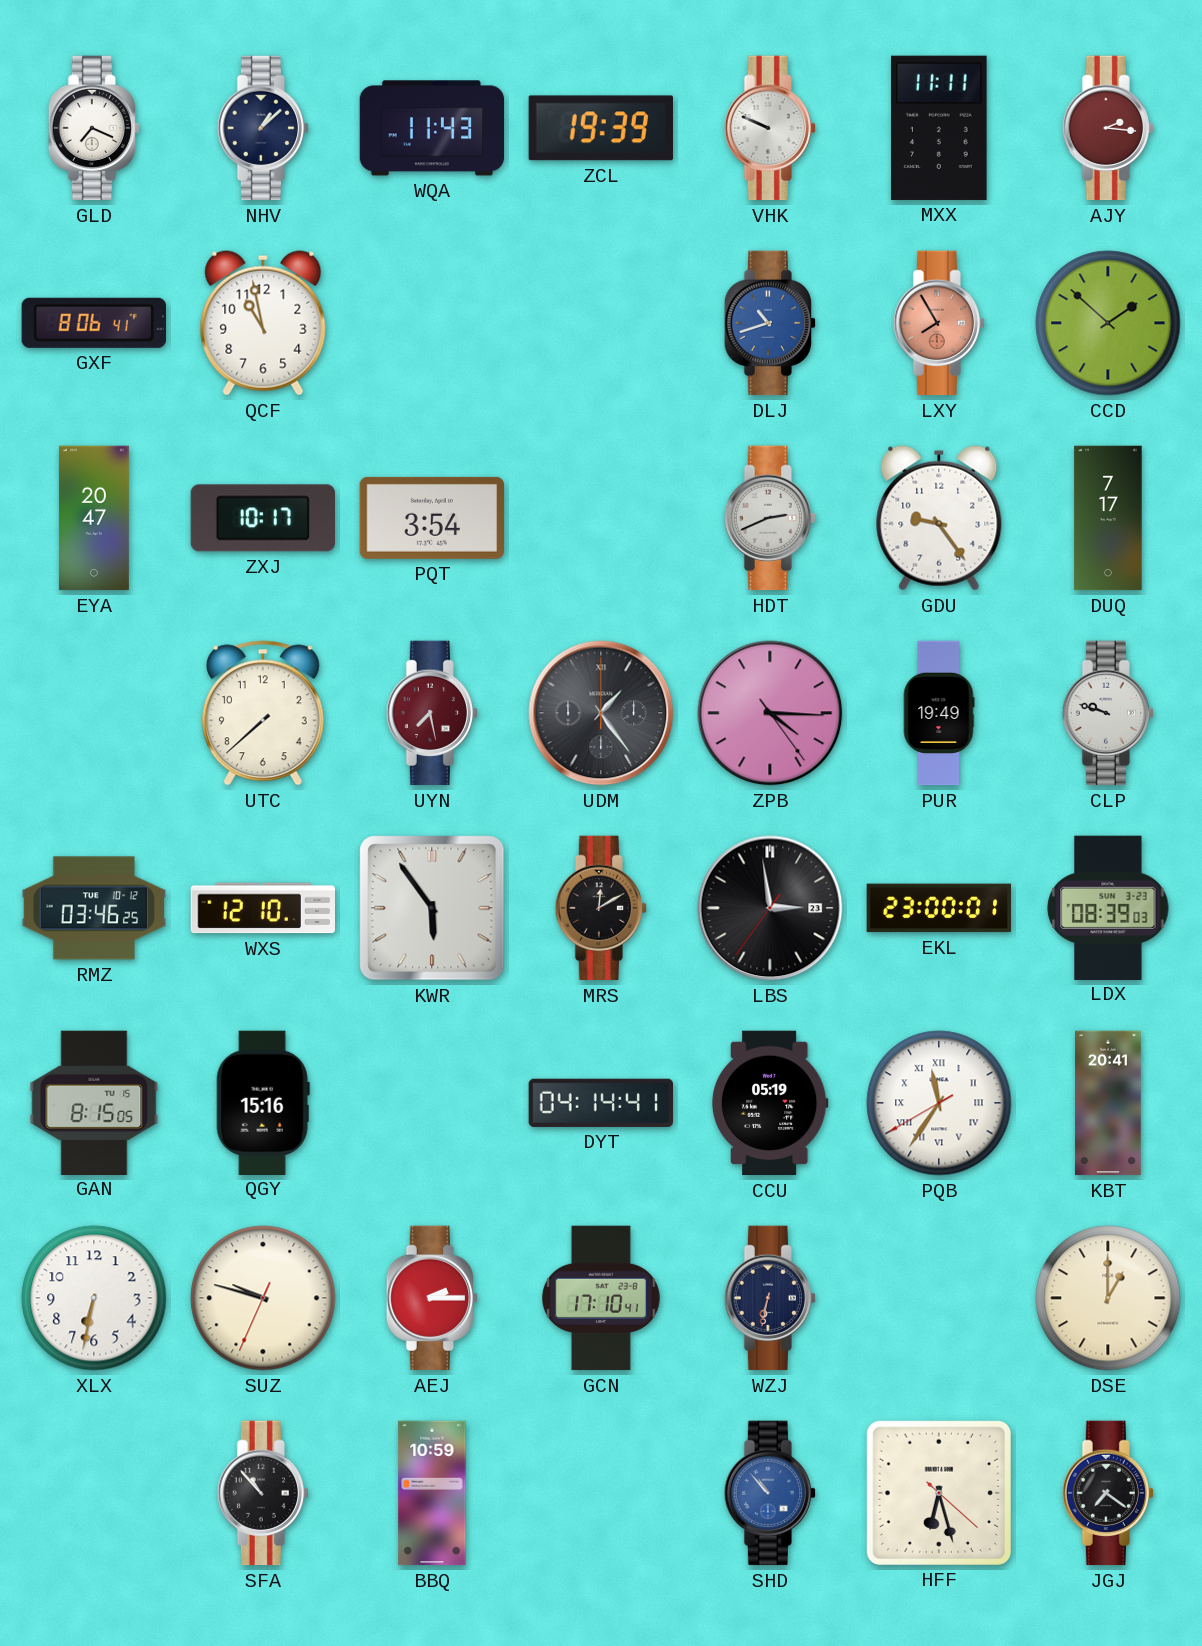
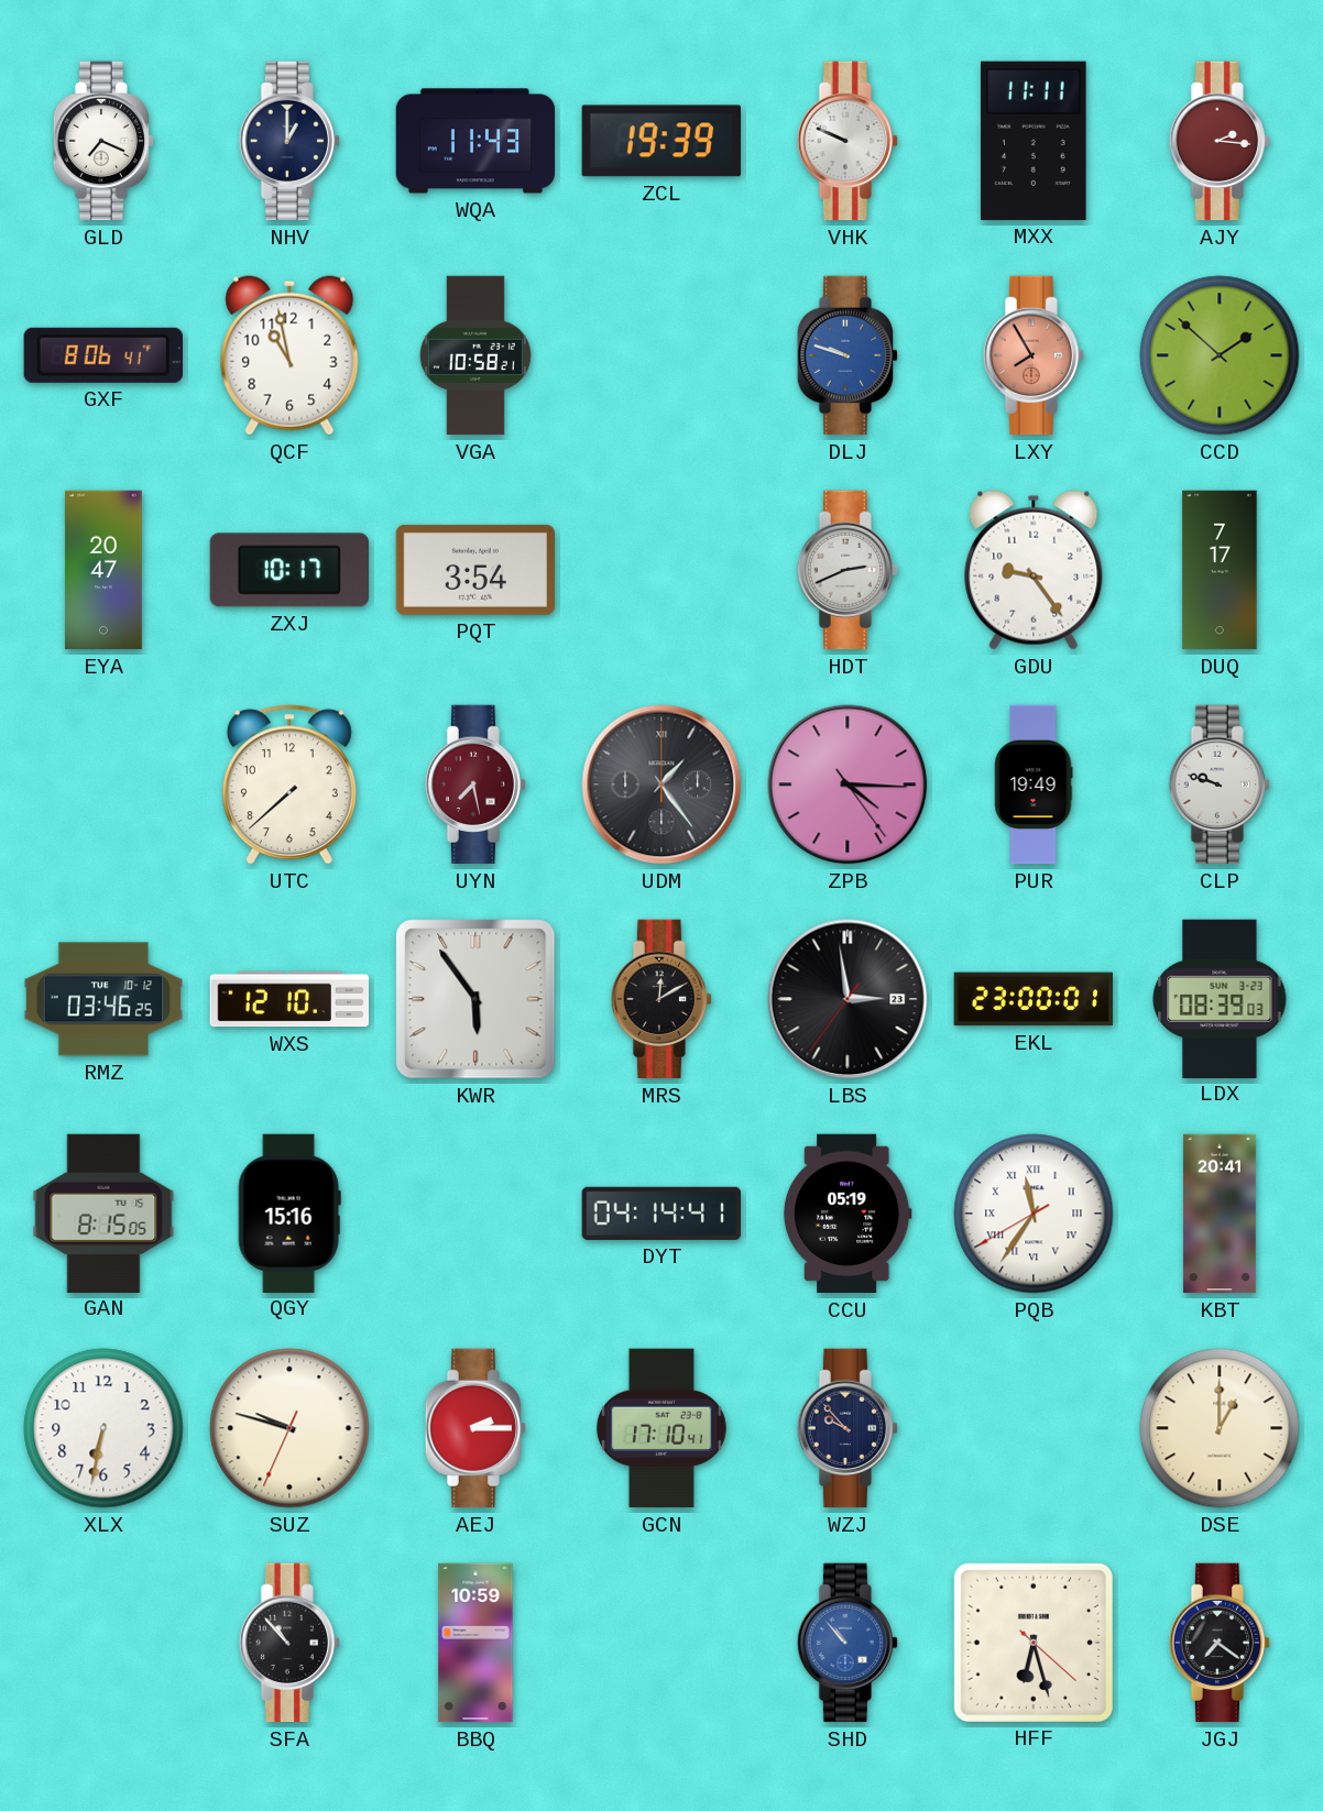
NHV: 1:08 -> 1:00 (288, 141)
VGA: none -> 10:58 (475, 355)
DLJ: 10:42 -> 9:48 (846, 355)
WZJ: 6:32 -> 9:53 (846, 1428)
